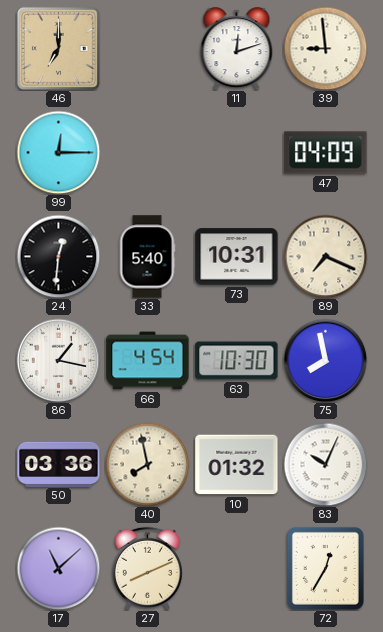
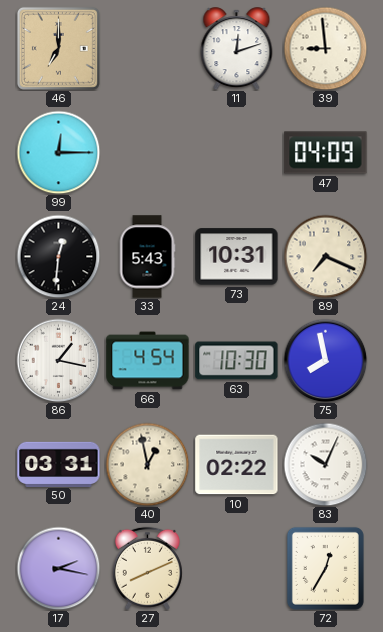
33: 5:40 -> 5:43 (147, 257)
50: 03:36 -> 03:31 (59, 464)
40: 7:58 -> 12:58 (147, 464)
10: 01:32 -> 02:22 (237, 465)
17: 11:08 -> 2:17 (58, 568)
